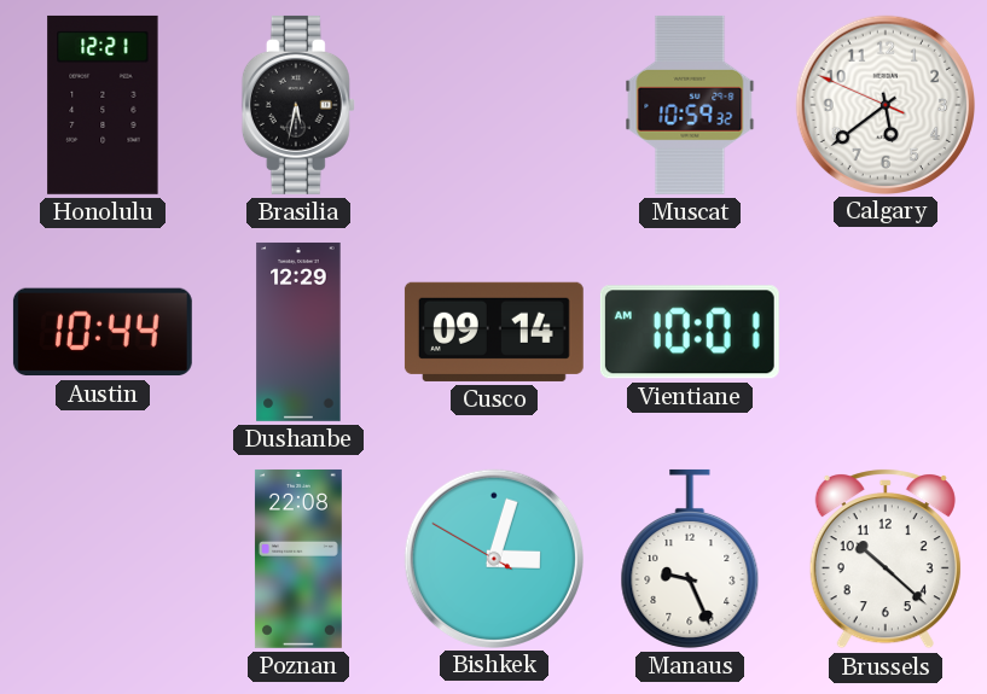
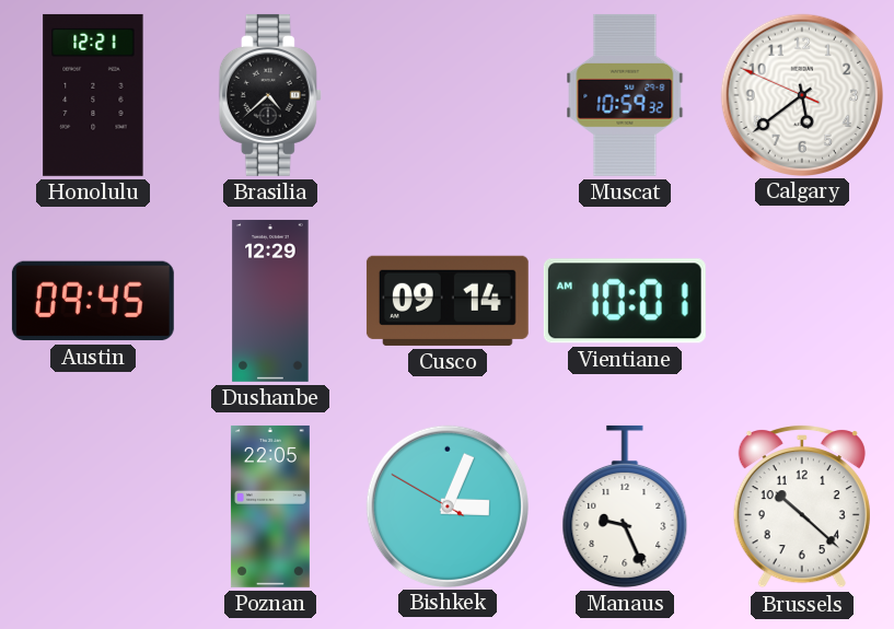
Brasilia: 5:32 -> 4:38 (270, 95)
Austin: 10:44 -> 09:45 (93, 301)
Poznan: 22:08 -> 22:05 (270, 506)
Bishkek: 3:02 -> 3:03 (446, 505)
